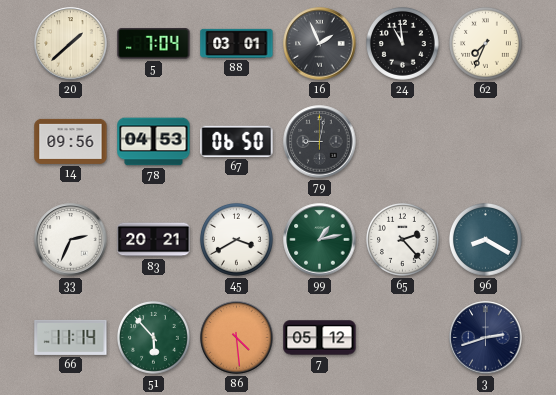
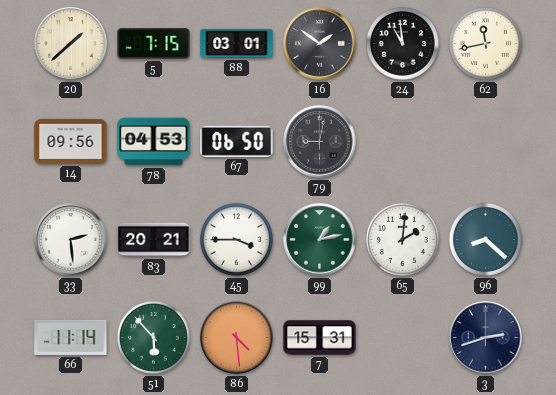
5: 7:04 -> 7:15 (154, 44)
16: 1:56 -> 1:51 (320, 44)
62: 7:34 -> 11:43 (485, 43)
33: 2:34 -> 2:29 (71, 240)
45: 3:40 -> 3:45 (236, 239)
65: 2:23 -> 2:01 (402, 239)
96: 8:20 -> 8:22 (485, 239)
7: 05:12 -> 15:31 (320, 338)
